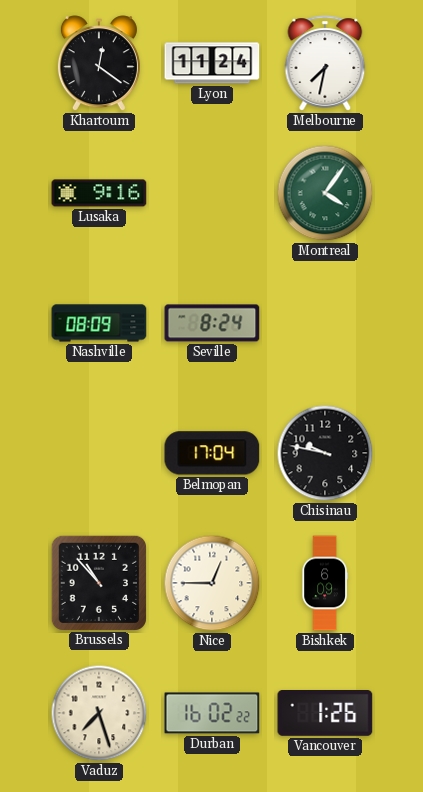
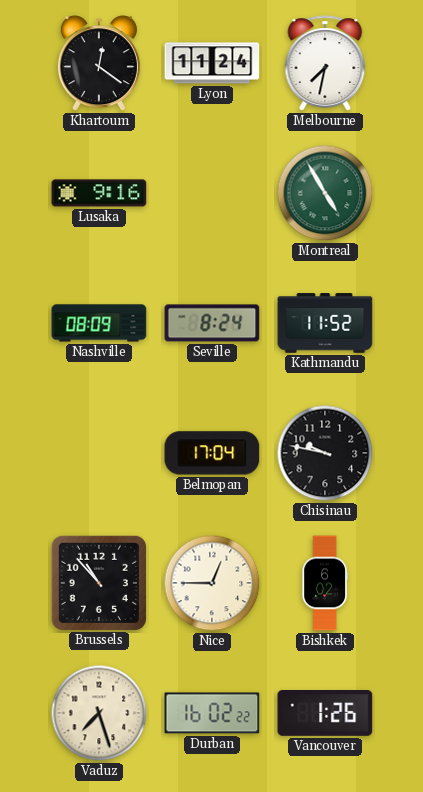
Montreal: 4:06 -> 4:55 (325, 193)
Kathmandu: none -> 11:52 (325, 323)
Bishkek: 6:09 -> 6:02 (325, 583)
